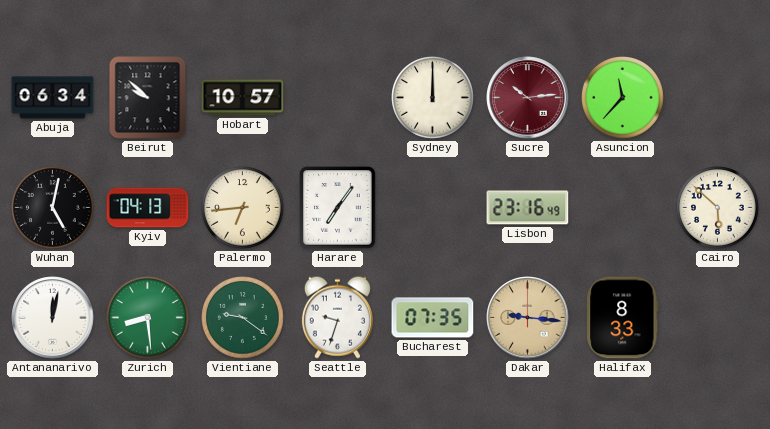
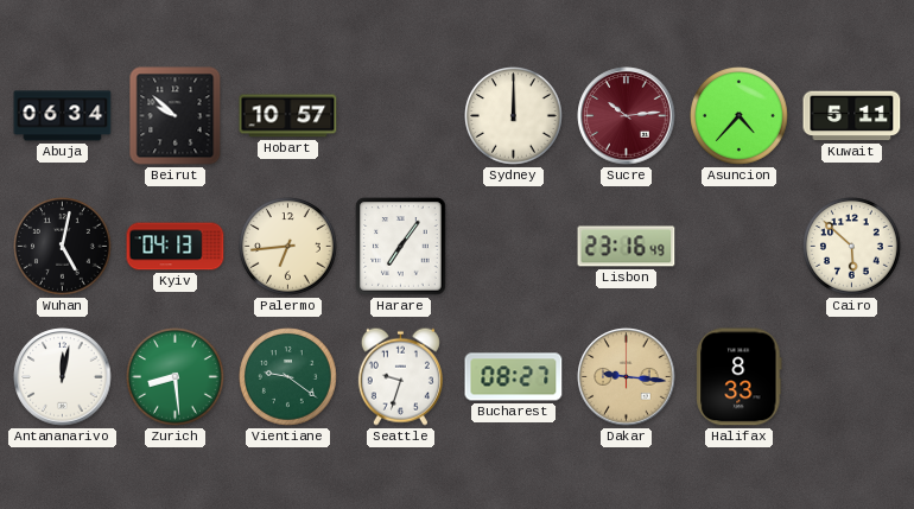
Asuncion: 11:37 -> 4:37 (740, 116)
Kuwait: none -> 5:11 (852, 116)
Bucharest: 07:35 -> 08:27 (514, 377)
